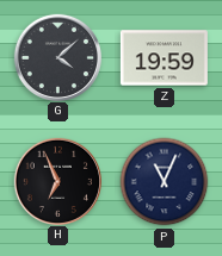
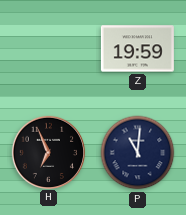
G: 4:08 -> none (57, 57)
P: 11:04 -> 11:01 (138, 153)
